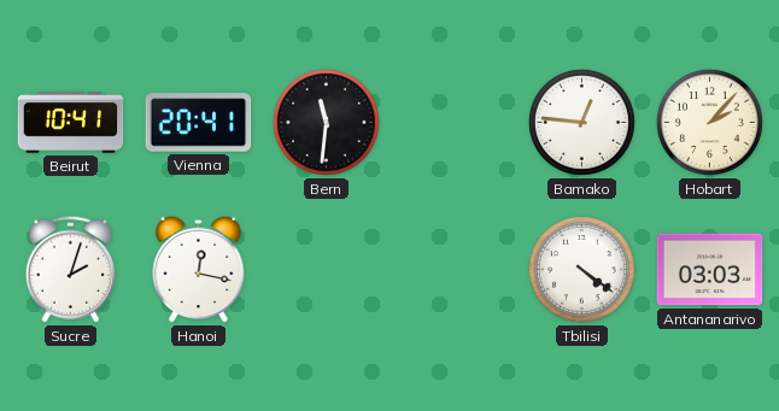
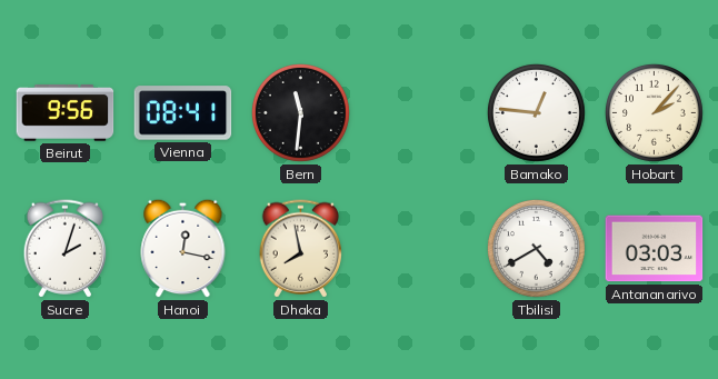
Beirut: 10:41 -> 9:56 (66, 112)
Vienna: 20:41 -> 08:41 (183, 113)
Dhaka: none -> 7:58 (300, 249)
Tbilisi: 4:21 -> 4:40 (536, 248)
